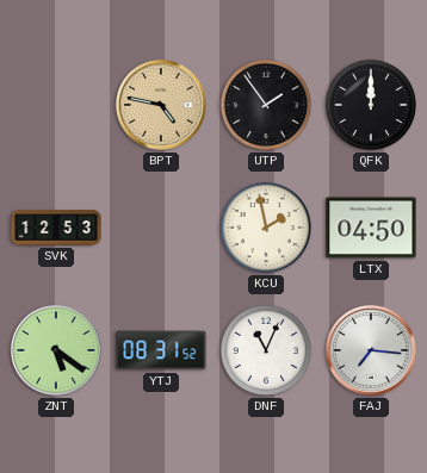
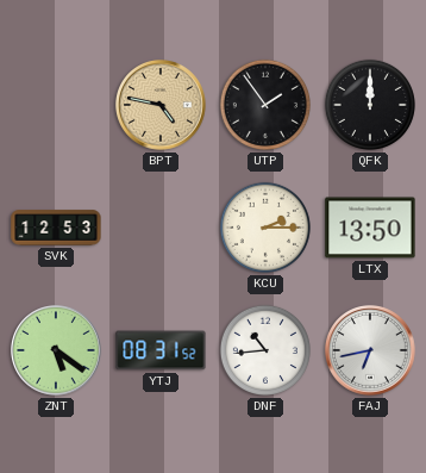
KCU: 1:58 -> 2:15 (265, 228)
LTX: 04:50 -> 13:50 (370, 228)
DNF: 11:04 -> 10:44 (265, 350)
FAJ: 7:16 -> 6:43 (371, 351)
